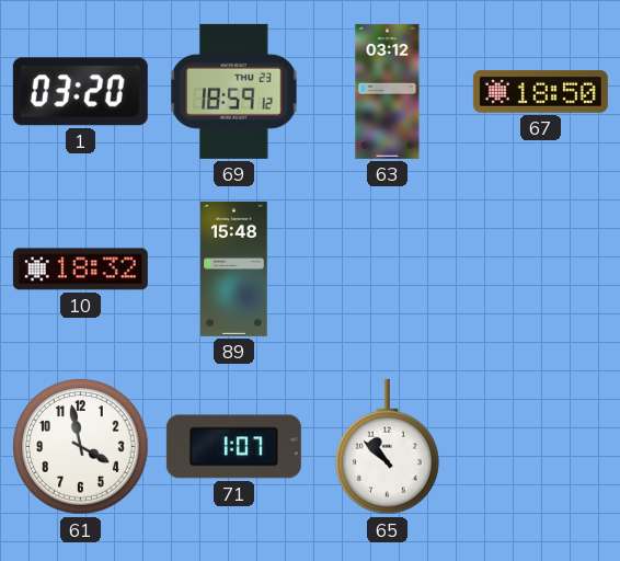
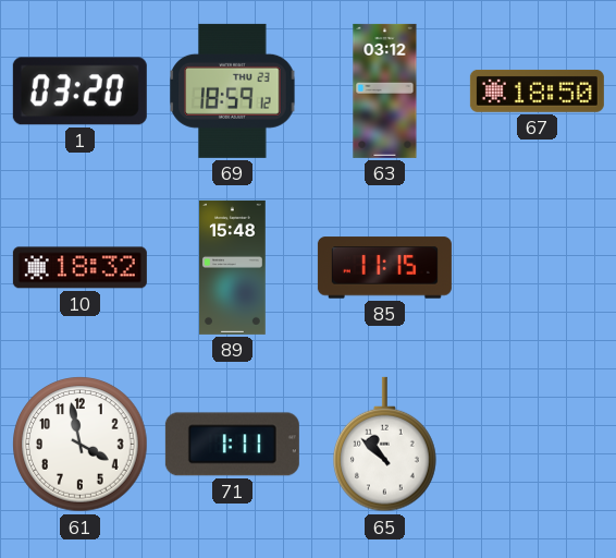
85: none -> 11:15 (384, 268)
71: 1:07 -> 1:11 (232, 445)
